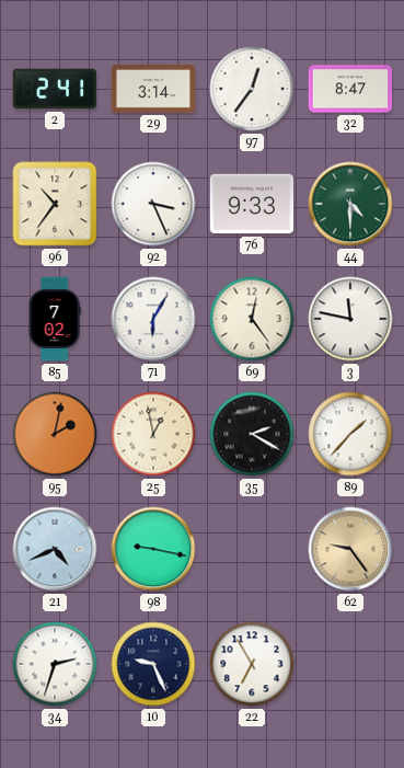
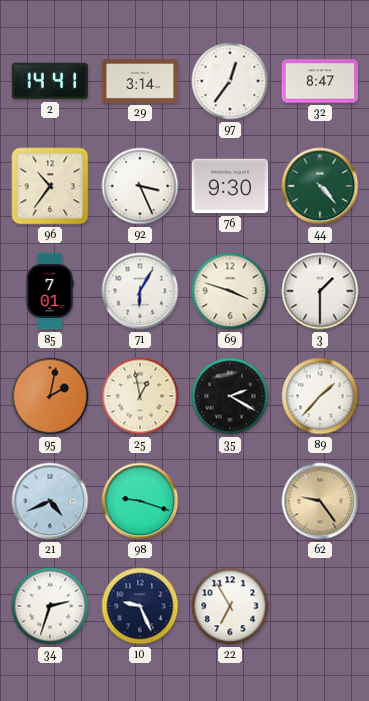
2: 2:41 -> 14:41 (50, 81)
76: 9:33 -> 9:30 (230, 186)
44: 4:30 -> 4:23 (320, 186)
85: 7:02 -> 7:01 (50, 291)
69: 12:24 -> 3:48 (230, 291)
3: 11:47 -> 1:30 (320, 291)
98: 9:17 -> 9:18 (140, 501)
